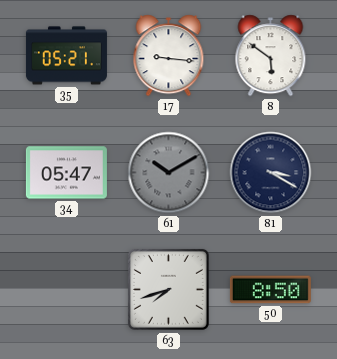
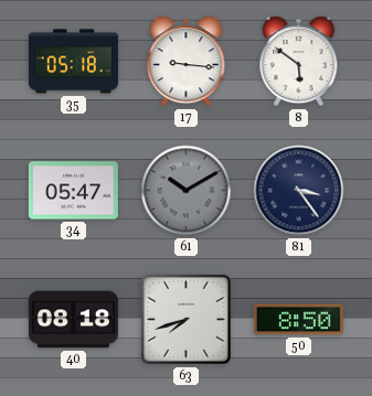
35: 05:21 -> 05:18 (73, 62)
81: 3:20 -> 3:24 (299, 191)
40: none -> 08:18 (73, 320)
